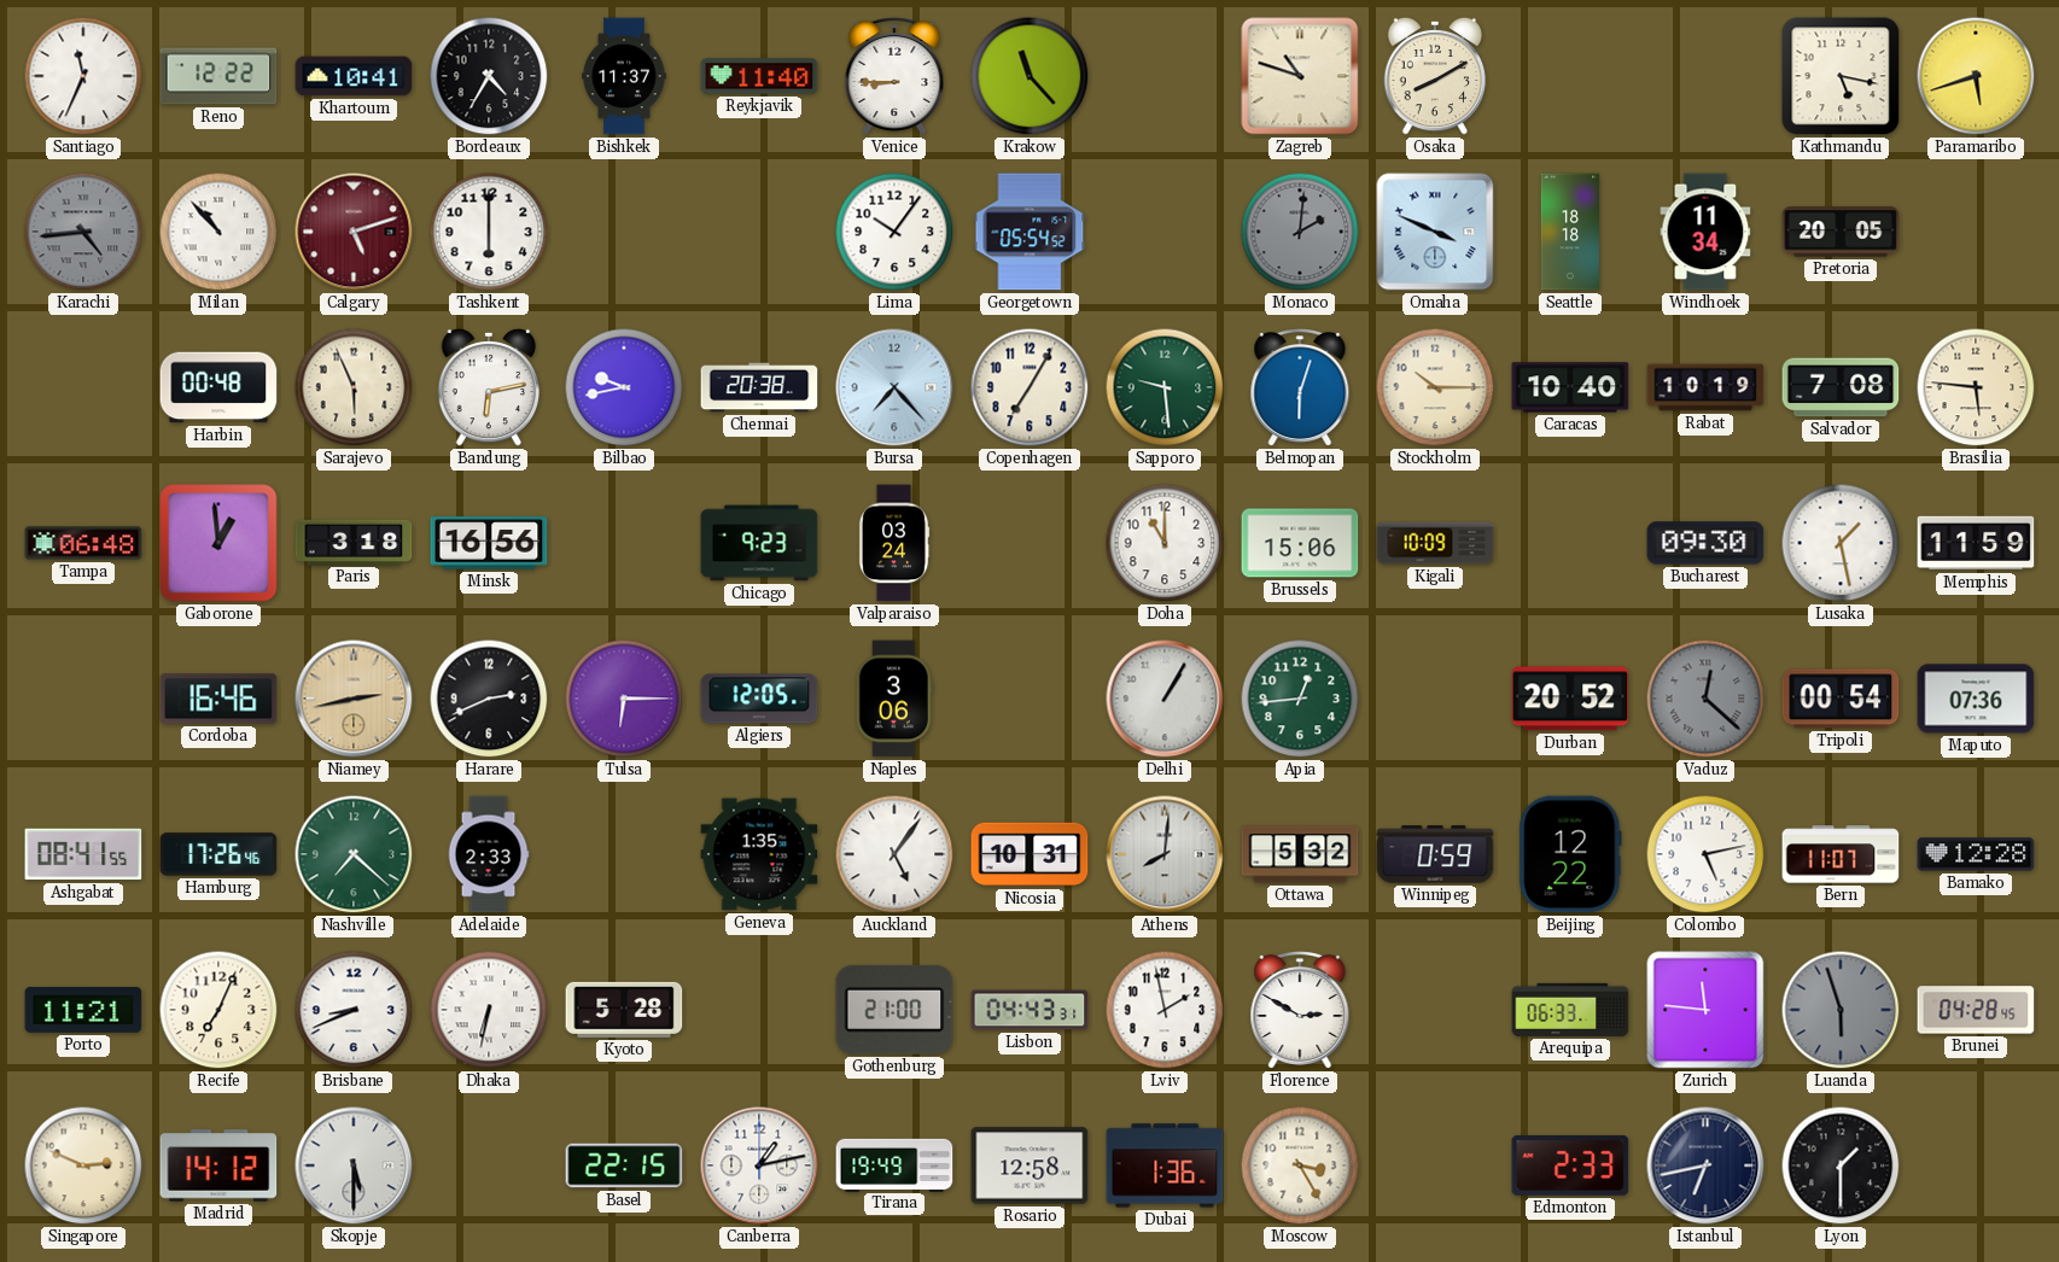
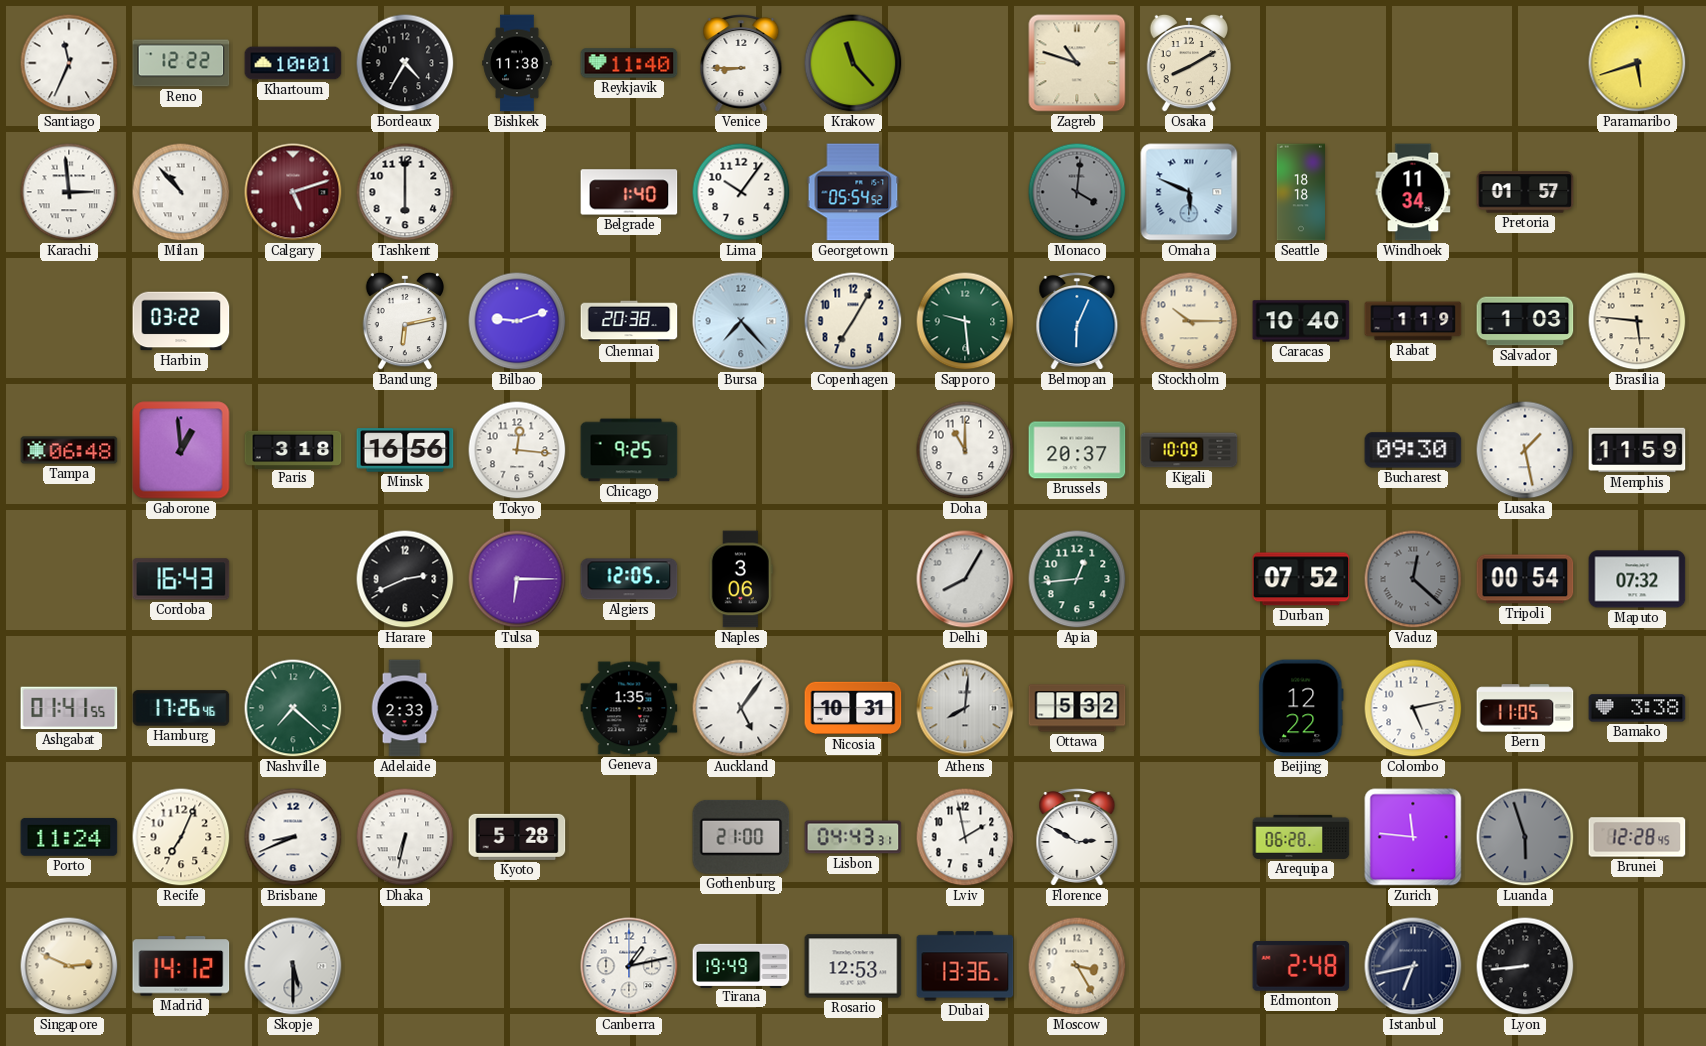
Khartoum: 10:41 -> 10:01 (293, 63)
Bishkek: 11:37 -> 11:38 (517, 63)
Kathmandu: 5:17 -> none (1841, 76)
Karachi: 4:44 -> 2:59 (69, 192)
Karachi dial: grey -> white (69, 192)
Belgrade: none -> 1:40 (629, 192)
Monaco: 2:01 -> 4:01 (1077, 192)
Omaha: 3:49 -> 5:49 (1189, 192)
Pretoria: 20:05 -> 01:57 (1525, 192)
Harbin: 00:48 -> 03:22 (181, 321)
Sarajevo: 5:56 -> none (354, 387)
Bilbao: 9:43 -> 9:12 (517, 321)
Belmopan: 6:03 -> 6:04 (1077, 322)
Rabat: 10:19 -> 1:19 (1413, 321)
Salvador: 7:08 -> 1:03 (1525, 321)
Tokyo: none -> 12:16 (517, 450)
Chicago: 9:23 -> 9:25 (629, 450)
Valparaiso: 03:24 -> none (894, 543)
Brussels: 15:06 -> 20:37 (1077, 450)
Cordoba: 16:46 -> 16:43 (181, 579)
Niamey: 2:43 -> none (354, 699)
Delhi: 1:05 -> 8:05 (965, 579)
Durban: 20:52 -> 07:52 (1301, 579)
Maputo: 07:36 -> 07:32 (1637, 579)
Ashgabat: 08:41 -> 01:41 (69, 708)
Winnipeg: 0:59 -> none (1435, 854)
Bern: 11:07 -> 11:05 (1525, 708)
Bamako: 12:28 -> 3:38 (1637, 708)
Porto: 11:21 -> 11:24 (69, 837)
Arequipa: 06:33 -> 06:28 (1301, 837)
Brunei: 04:28 -> 12:28 (1637, 837)
Basel: 22:15 -> none (624, 1165)
Rosario: 12:58 -> 12:53 (853, 966)
Dubai: 1:36 -> 13:36 (965, 966)
Edmonton: 2:33 -> 2:48 (1301, 966)
Lyon: 1:30 -> 8:44 (1525, 966)
